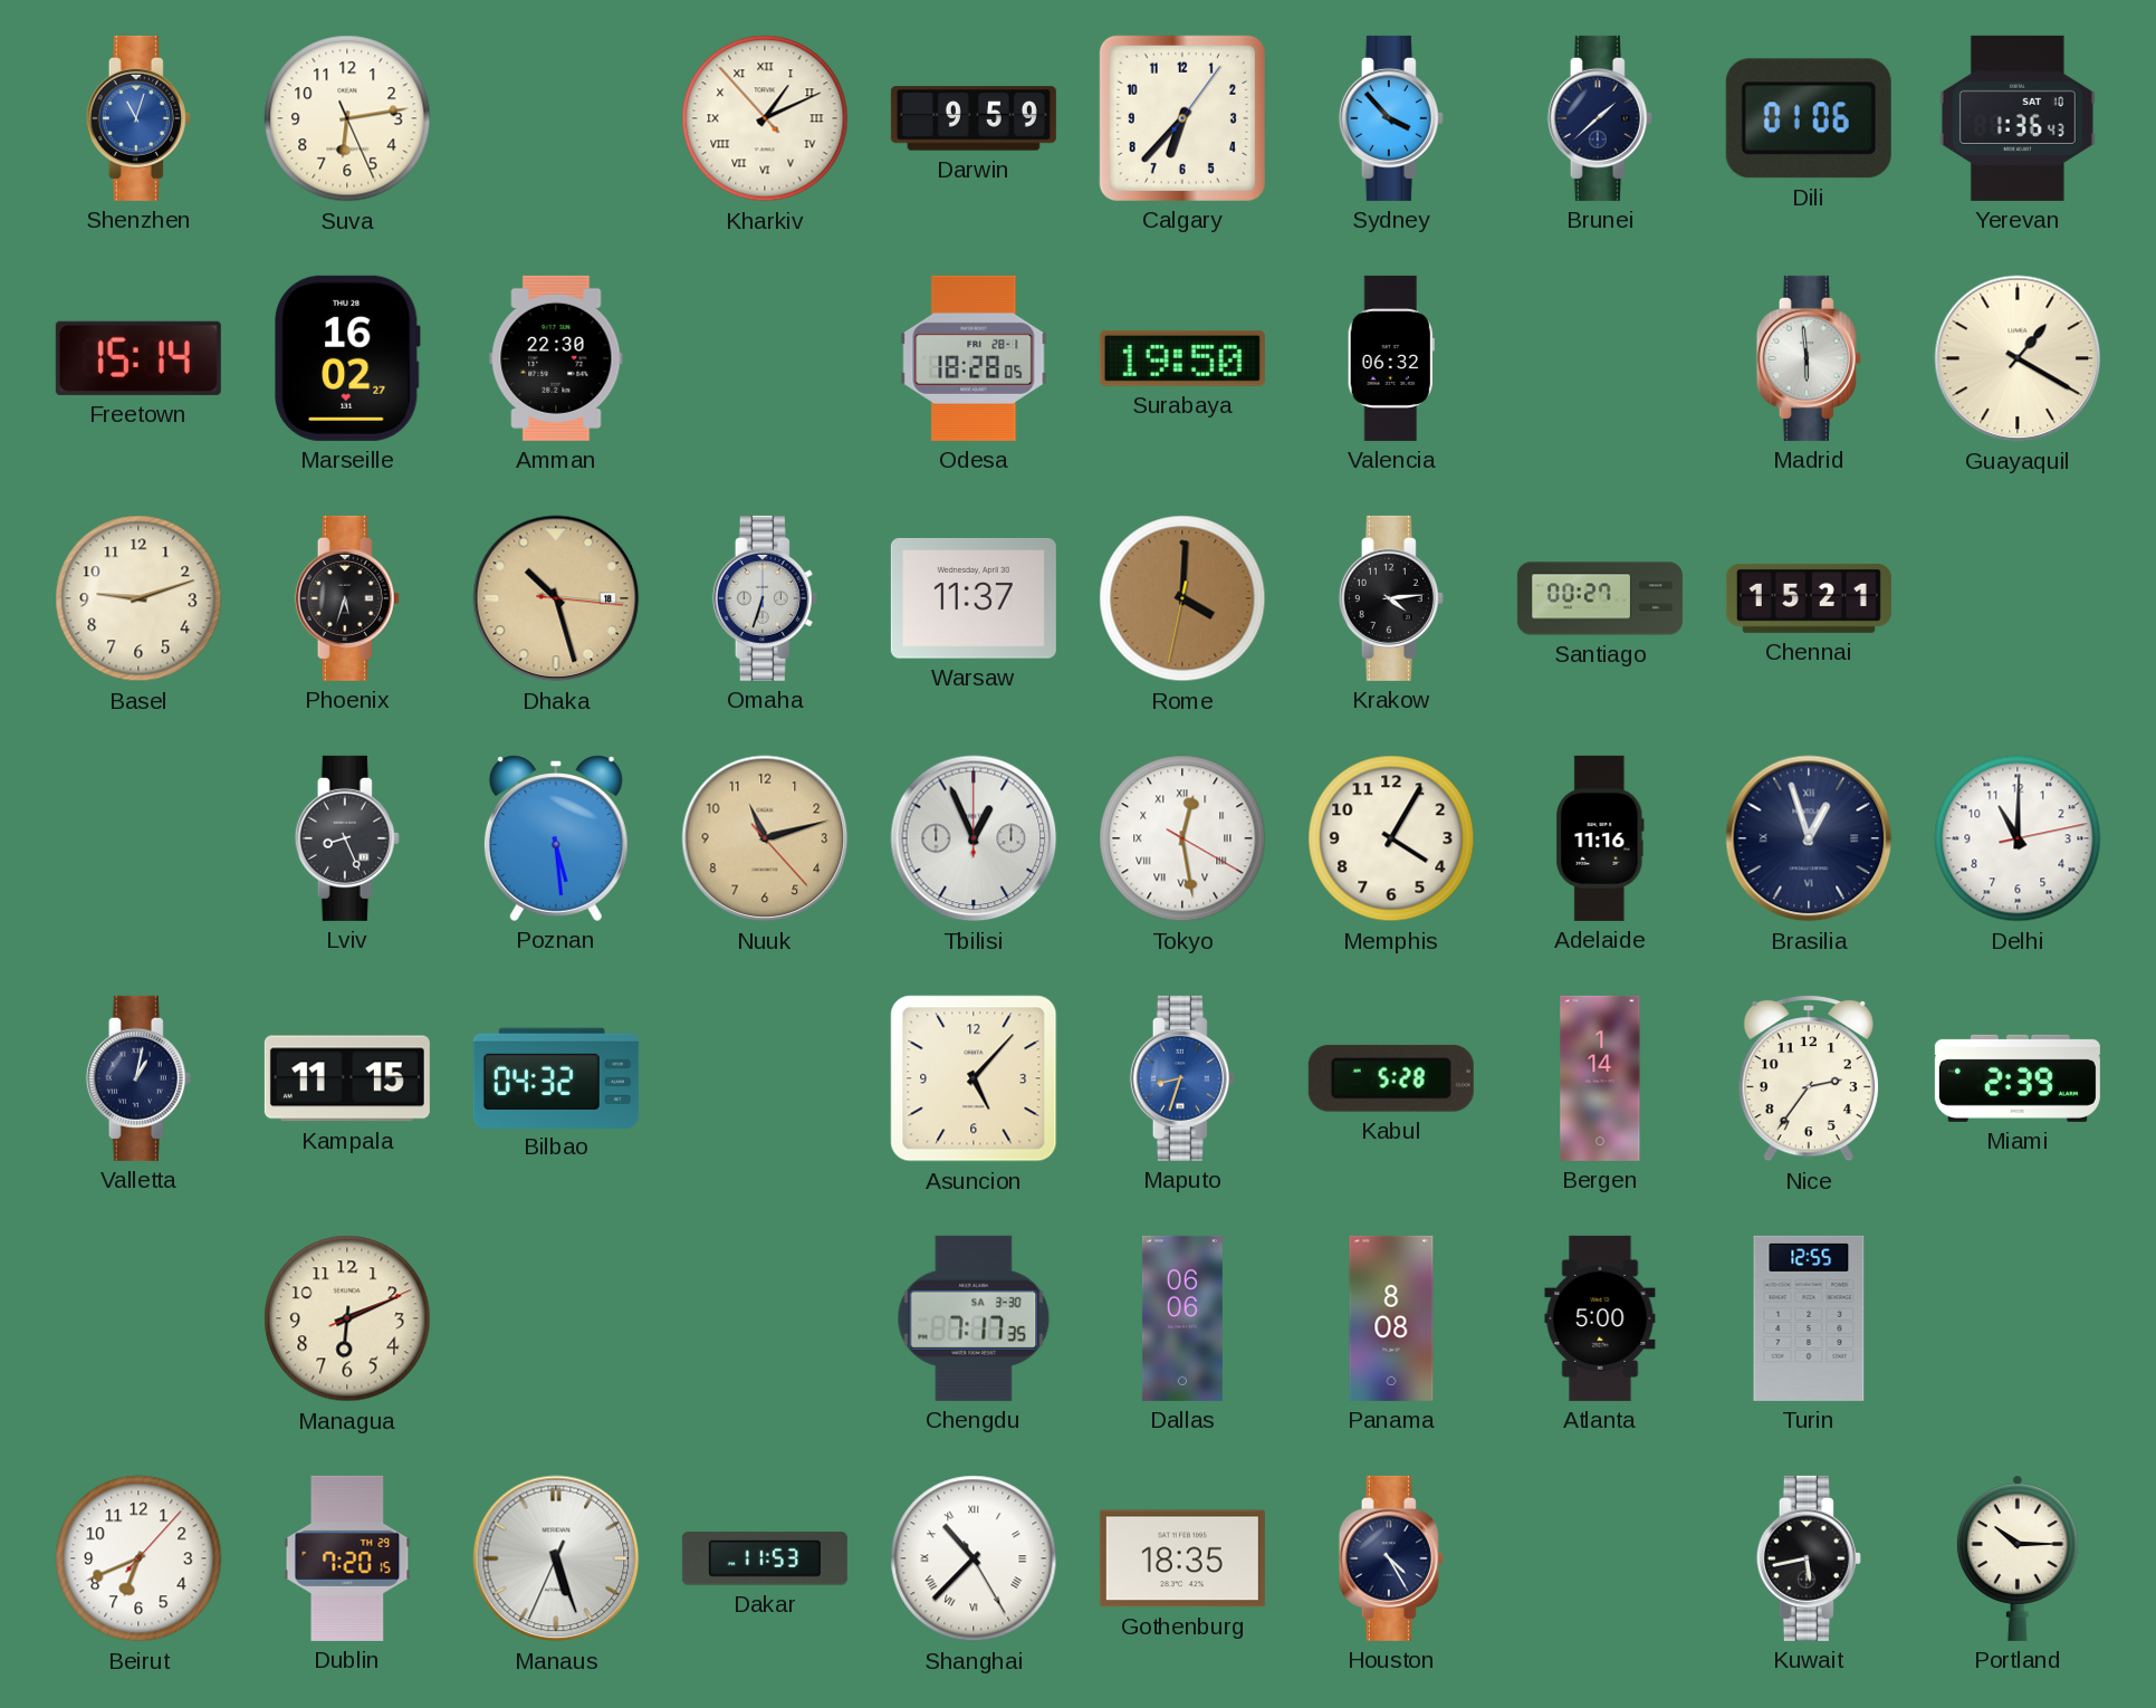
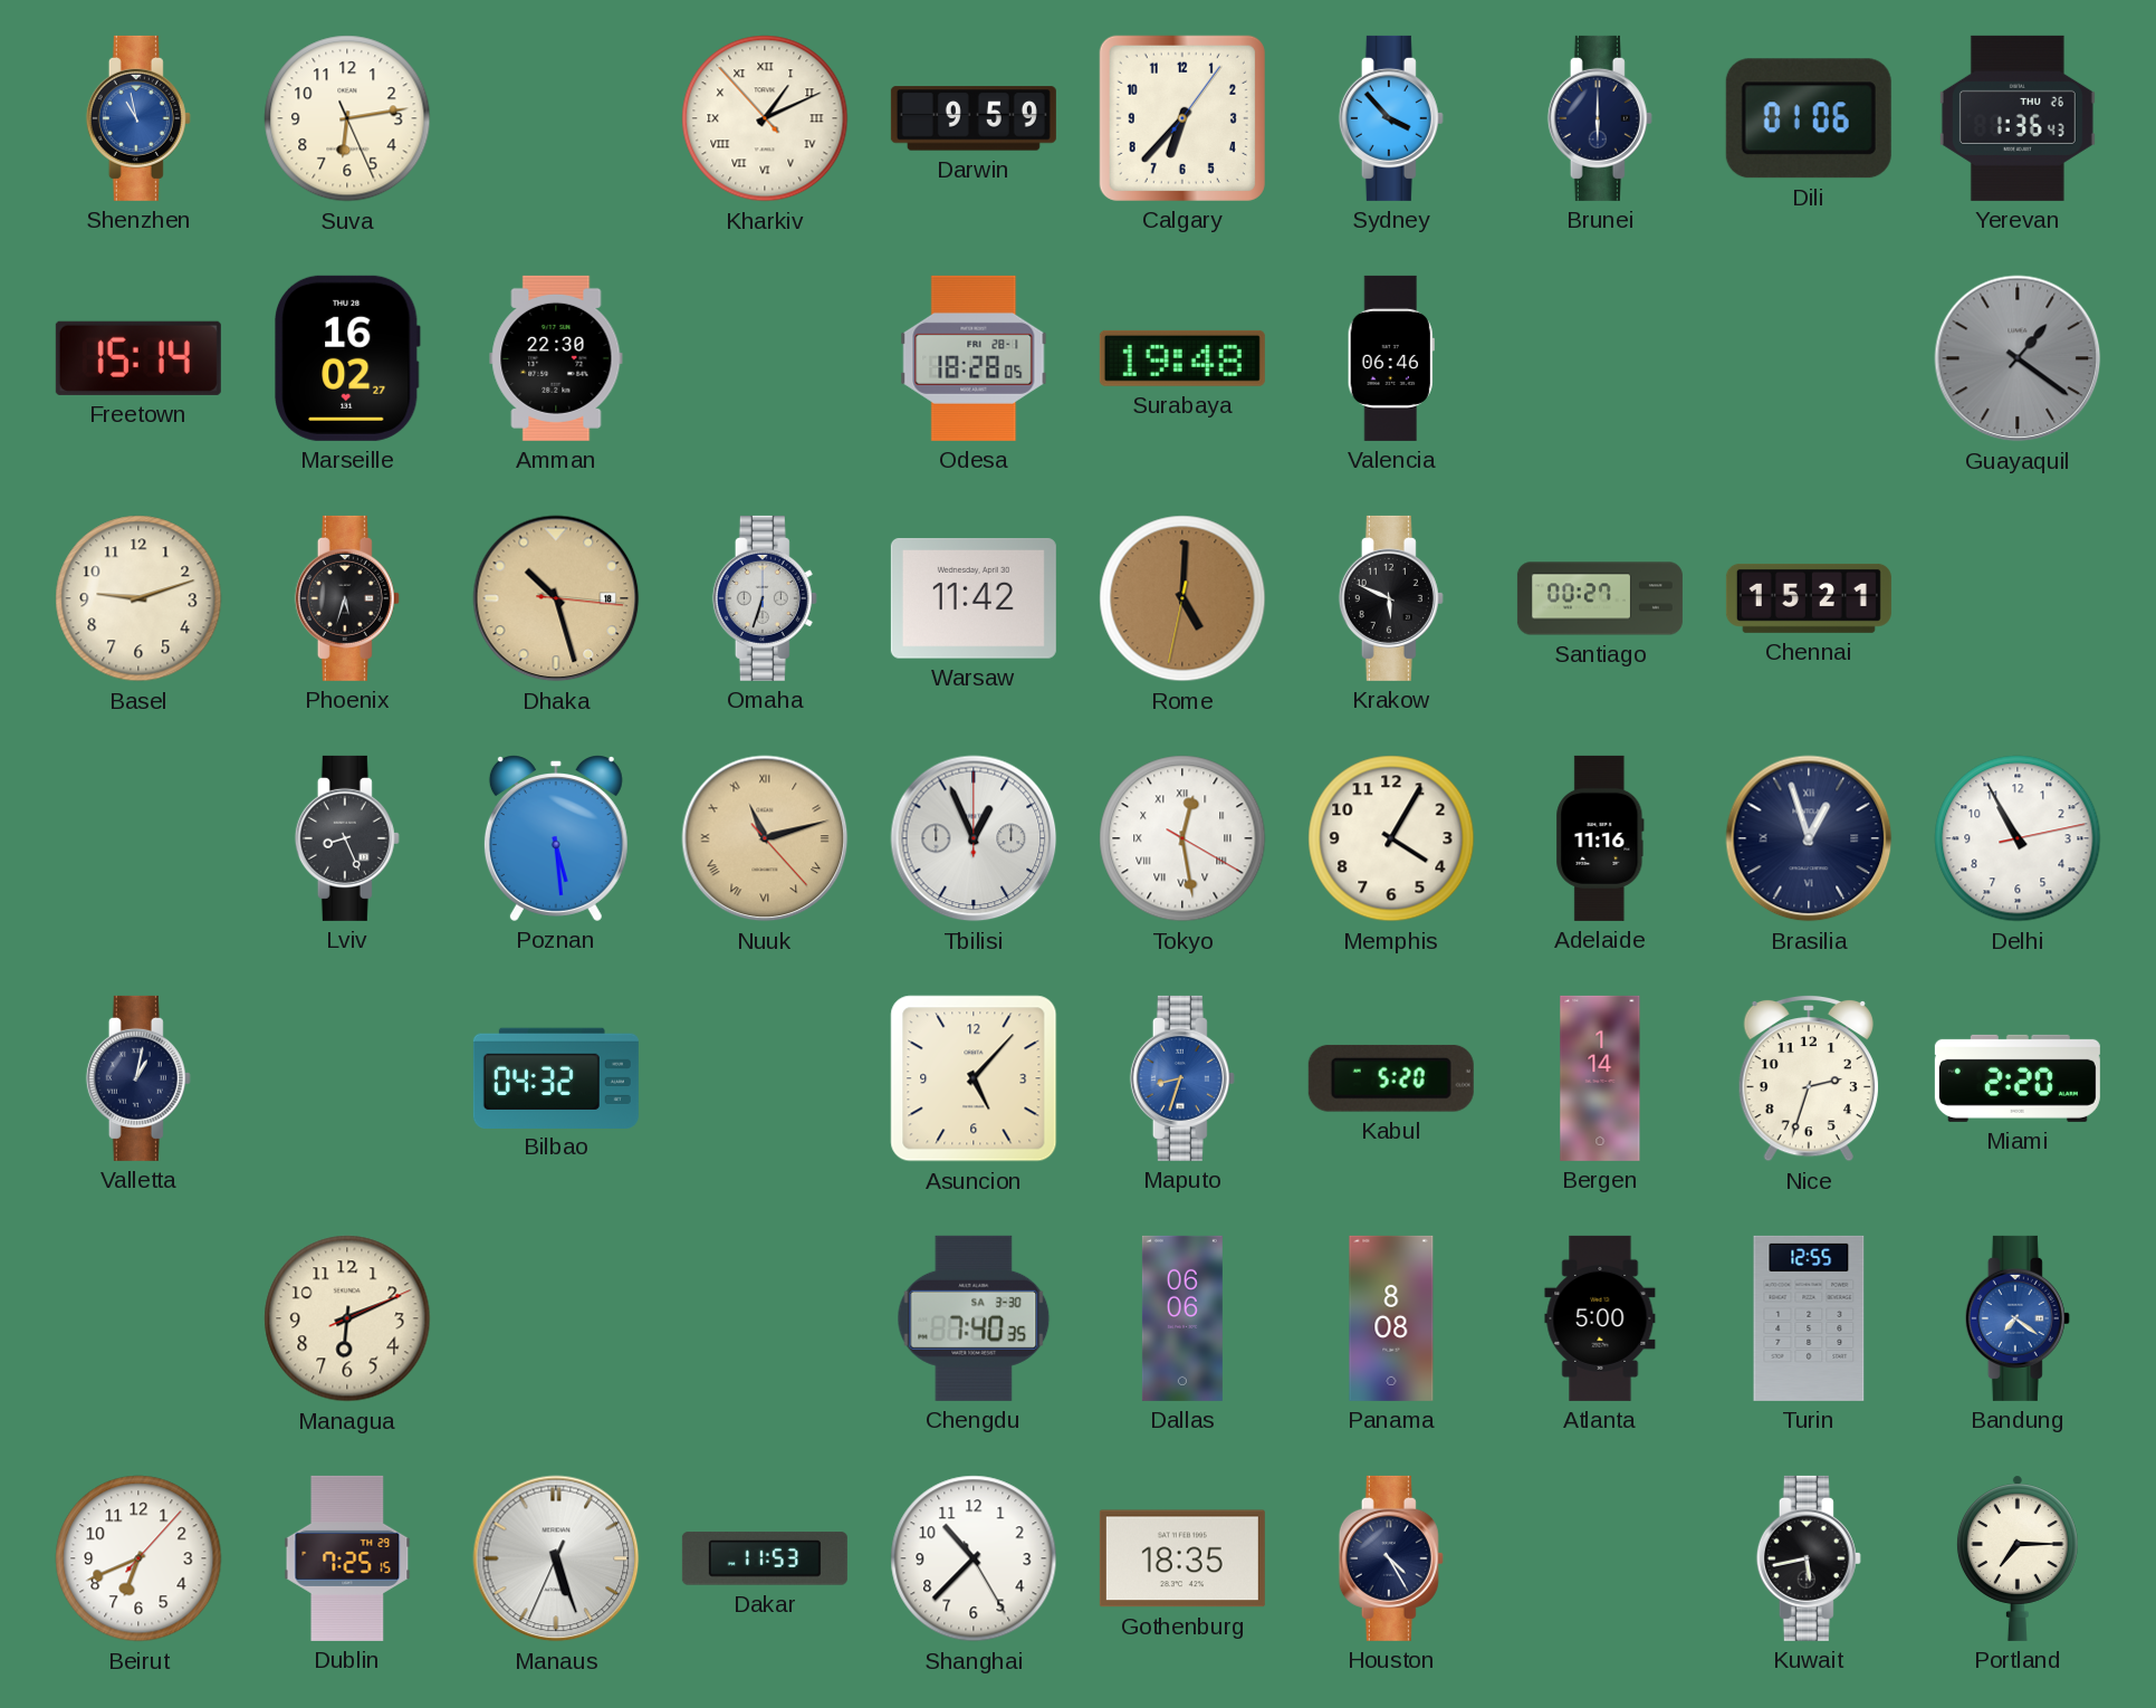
Shenzhen: 11:03 -> 10:58 (138, 118)
Brunei: 1:38 -> 6:00 (1600, 118)
Yerevan date: SAT 10 -> THU 26 (2018, 118)
Surabaya: 19:50 -> 19:48 (1182, 358)
Valencia: 06:32 -> 06:46 (1391, 358)
Madrid: 5:59 -> none (1809, 358)
Guayaquil: 1:20 -> 1:21 (2018, 358)
Guayaquil dial: cream -> grey (2018, 358)
Warsaw: 11:37 -> 11:42 (974, 598)
Rome: 4:00 -> 5:00 (1182, 598)
Krakow: 4:14 -> 5:49 (1391, 598)
Nuuk numerals: Arabic -> Roman (765, 838)
Delhi: 11:00 -> 10:55 (2018, 838)
Kampala: 11:15 -> none (347, 1078)
Kabul: 5:28 -> 5:20 (1391, 1078)
Nice: 2:36 -> 2:33 (1809, 1078)
Miami: 2:39 -> 2:20 (2018, 1078)
Chengdu: 7:17 -> 7:40 (974, 1318)
Bandung: none -> 7:21 (2018, 1318)
Dublin: 7:20 -> 7:25 (347, 1558)
Shanghai numerals: Roman -> Arabic (974, 1558)
Portland: 10:15 -> 7:15 (2018, 1558)
